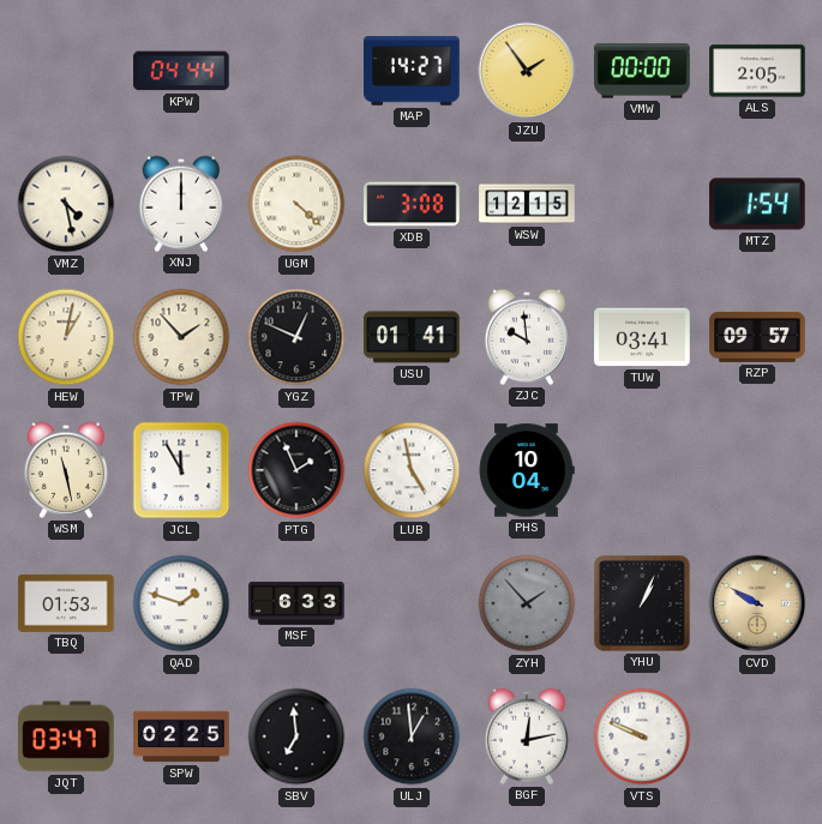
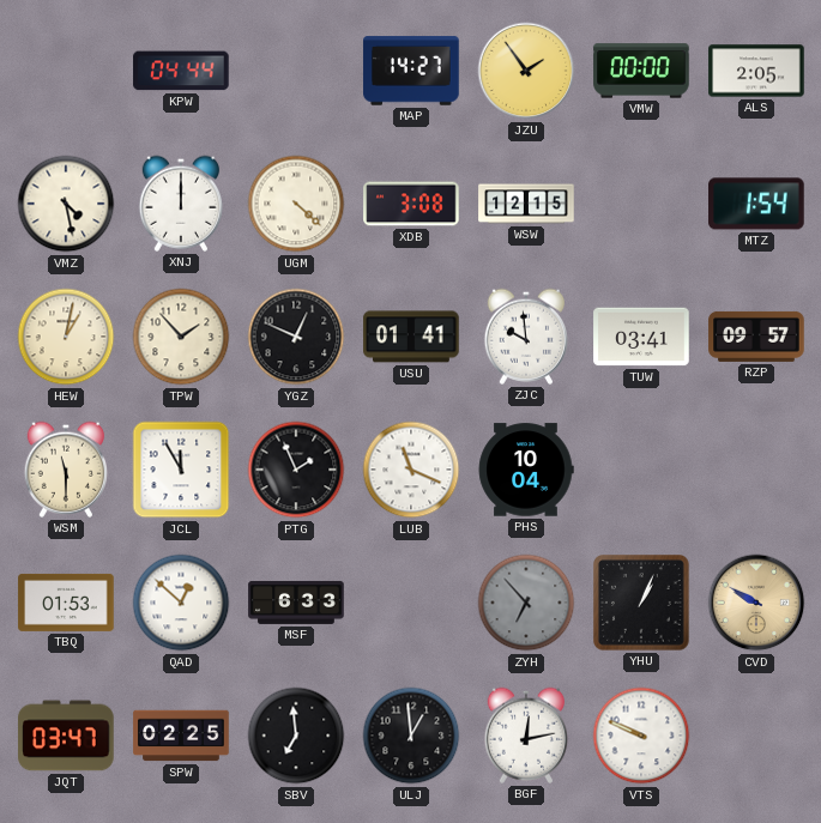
WSM: 11:28 -> 11:30 (66, 470)
LUB: 4:58 -> 11:19 (411, 470)
QAD: 1:48 -> 12:52 (181, 603)
ZYH: 1:53 -> 6:53 (526, 603)
